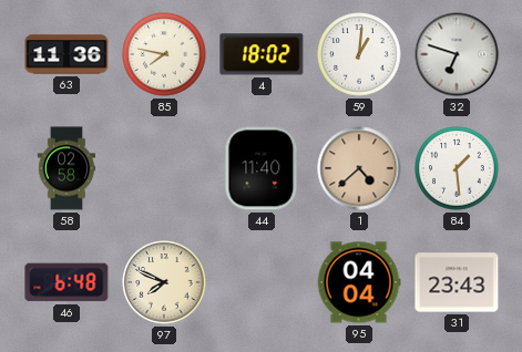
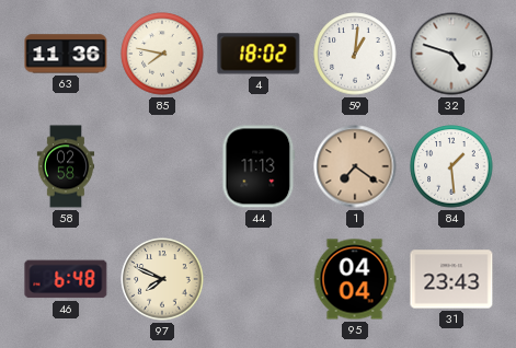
32: 6:48 -> 4:48 (451, 54)
44: 11:40 -> 11:13 (259, 166)
1: 4:38 -> 7:21 (355, 166)
